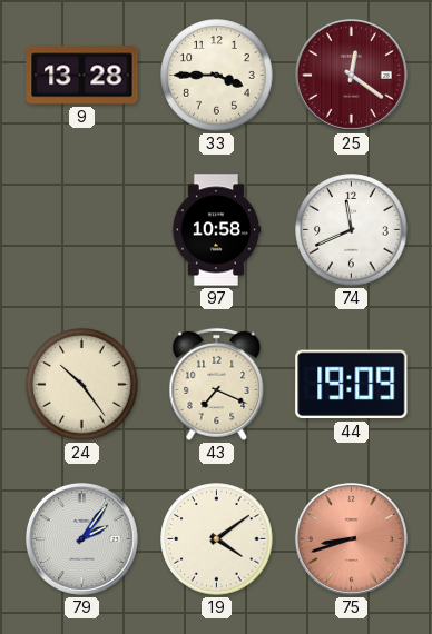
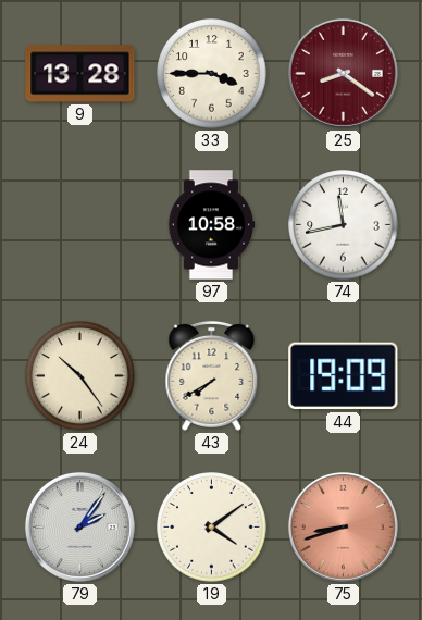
25: 12:21 -> 8:21 (343, 73)
74: 11:41 -> 11:43 (344, 225)
43: 7:19 -> 7:40 (212, 375)
